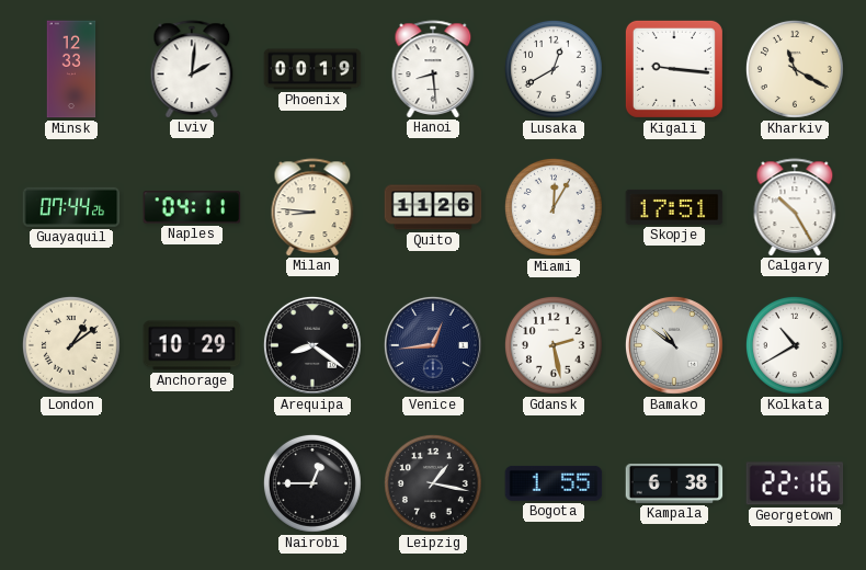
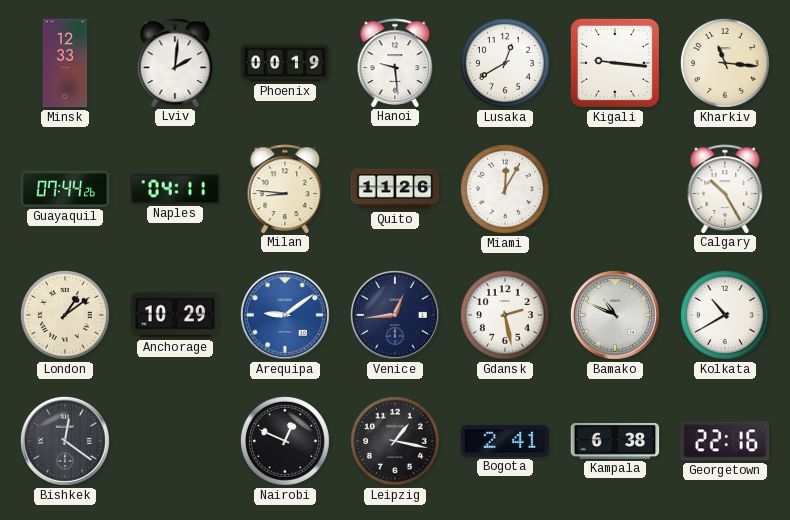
Hanoi: 8:29 -> 9:29 (395, 63)
Kharkiv: 11:20 -> 11:16 (725, 63)
Skopje: 17:51 -> none (674, 207)
Arequipa: 8:21 -> 9:09 (285, 315)
Arequipa dial: black -> blue (285, 315)
Bamako: 10:51 -> 10:49 (615, 315)
Bishkek: none -> 12:21 (65, 441)
Nairobi: 12:45 -> 12:49 (285, 441)
Bogota: 1:55 -> 2:41 (505, 441)
